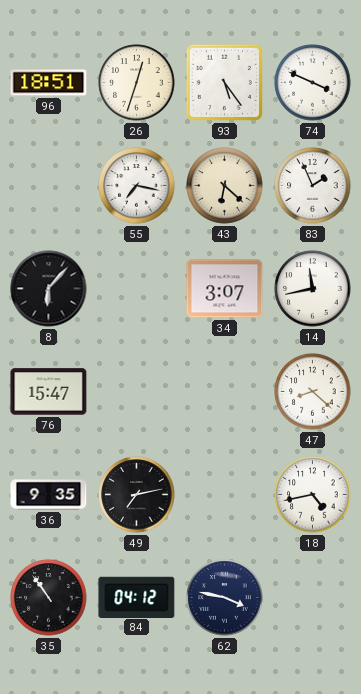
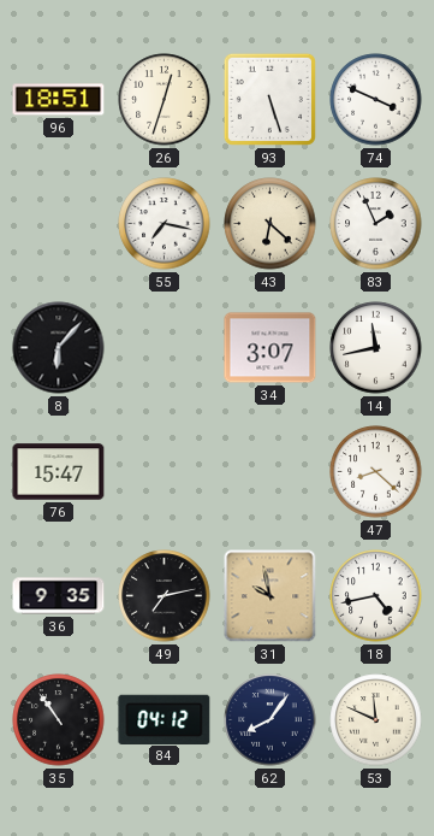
93: 5:24 -> 5:27 (269, 99)
31: none -> 9:58 (270, 596)
62: 3:47 -> 8:06 (270, 720)
53: none -> 11:49 (376, 720)
